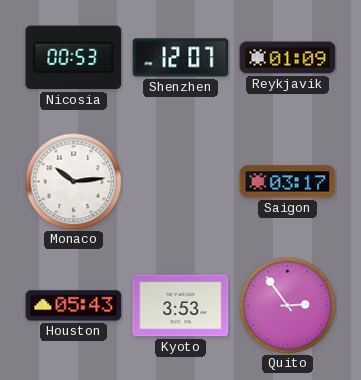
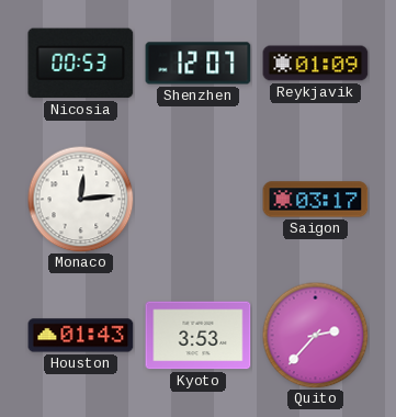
Monaco: 10:14 -> 12:14 (80, 199)
Houston: 05:43 -> 01:43 (81, 336)
Quito: 2:54 -> 2:37 (315, 335)
